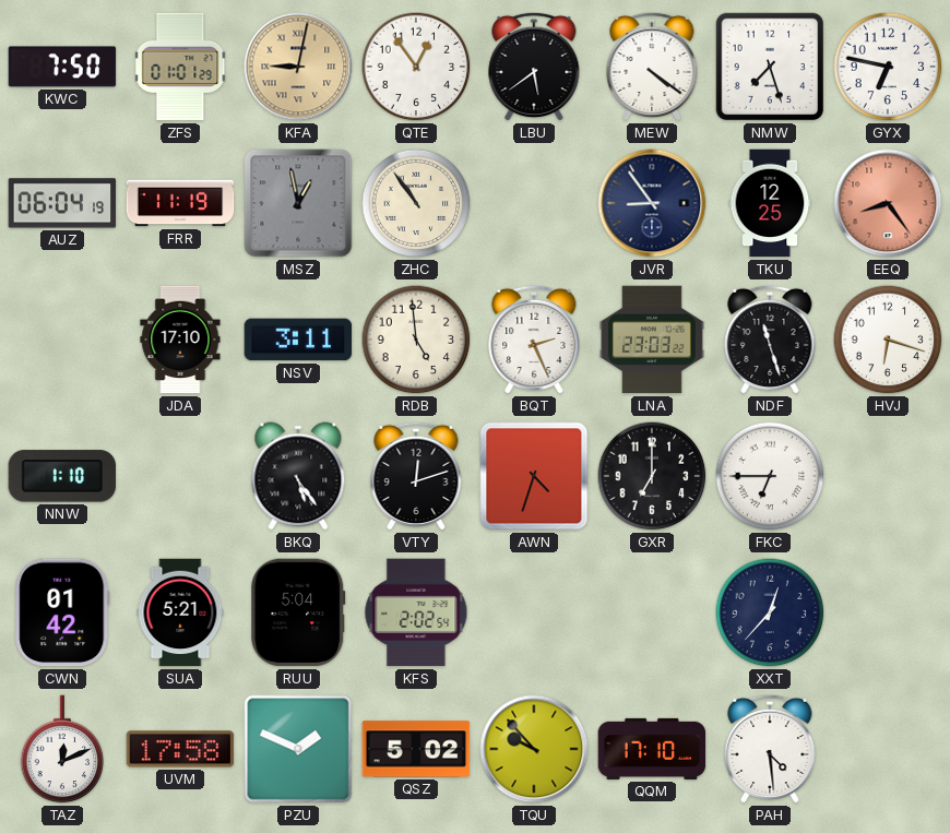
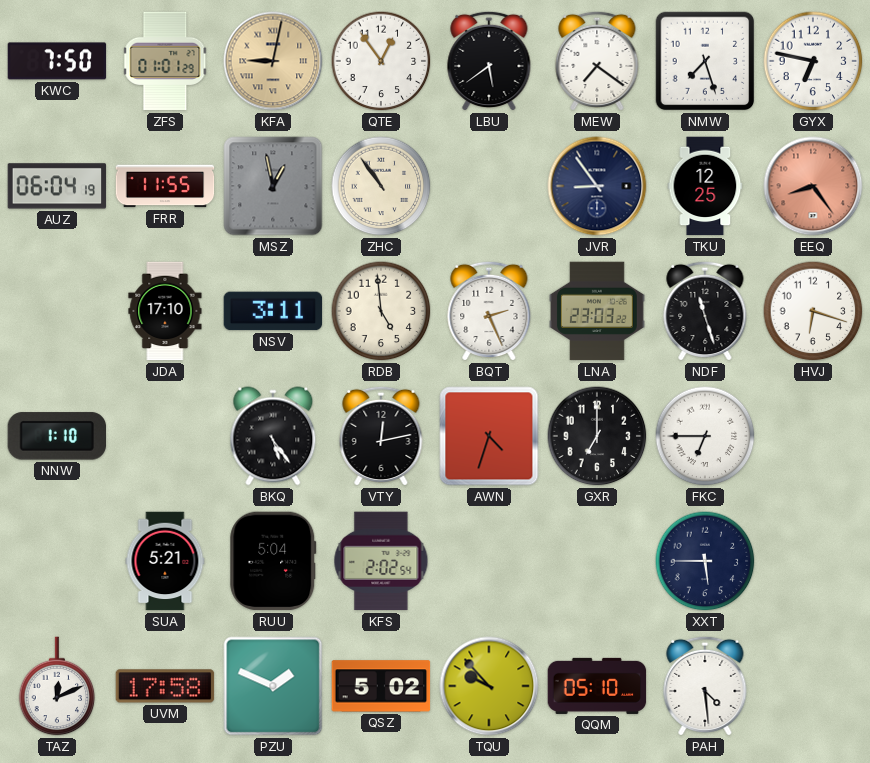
MEW: 4:21 -> 7:21 (597, 61)
FRR: 11:19 -> 11:55 (165, 186)
VTY: 12:12 -> 12:13 (381, 436)
CWN: 01:42 -> none (62, 612)
XXT: 12:37 -> 5:45 (705, 561)
QQM: 17:10 -> 05:10 (597, 686)
